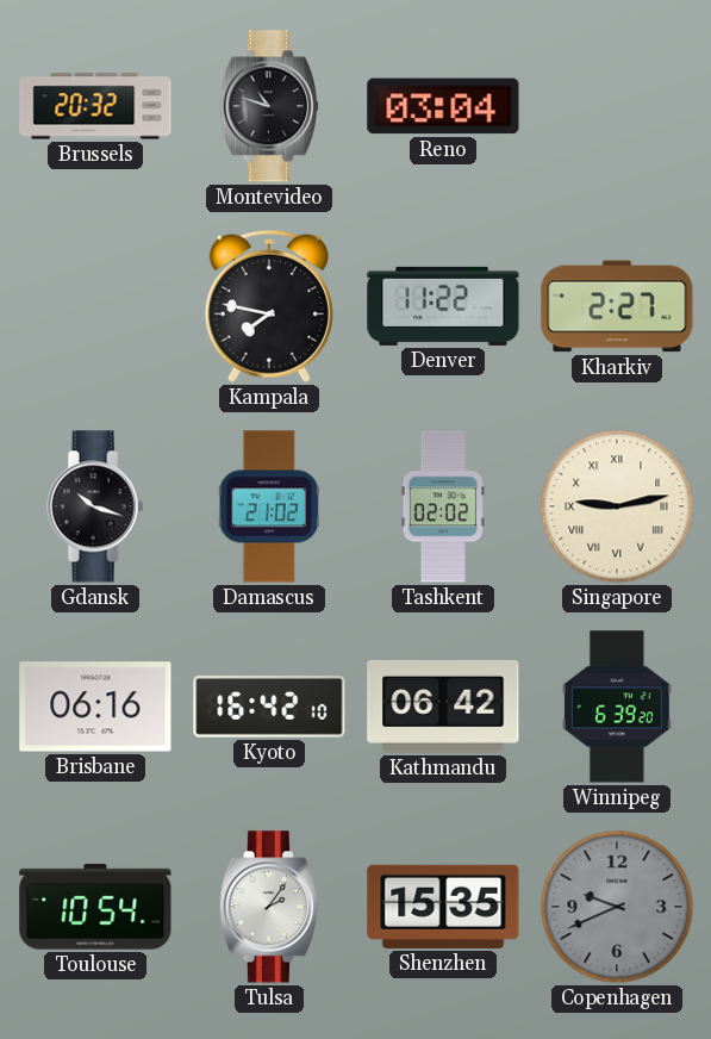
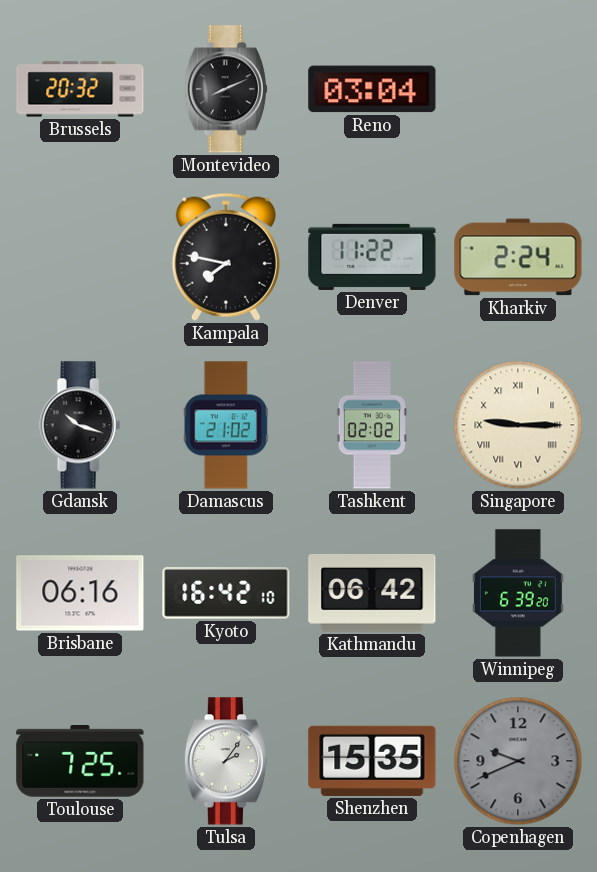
Montevideo: 10:48 -> 8:11 (226, 89)
Kharkiv: 2:27 -> 2:24 (518, 257)
Singapore: 9:13 -> 9:15 (518, 425)
Toulouse: 10:54 -> 7:25 (80, 762)
